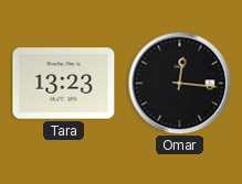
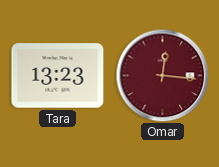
Omar dial: black -> burgundy (162, 75)
